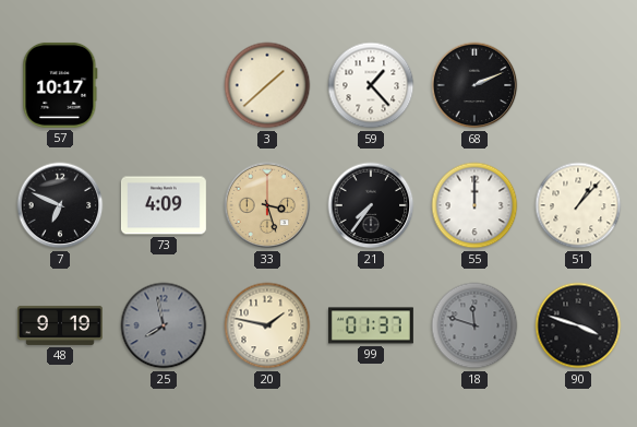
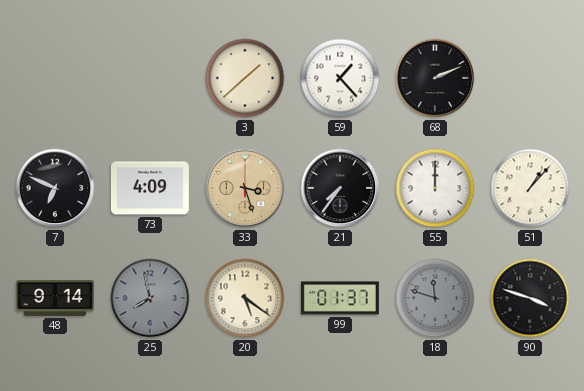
57: 10:17 -> none (60, 85)
48: 9:19 -> 9:14 (56, 298)
20: 1:47 -> 5:21 (245, 298)
